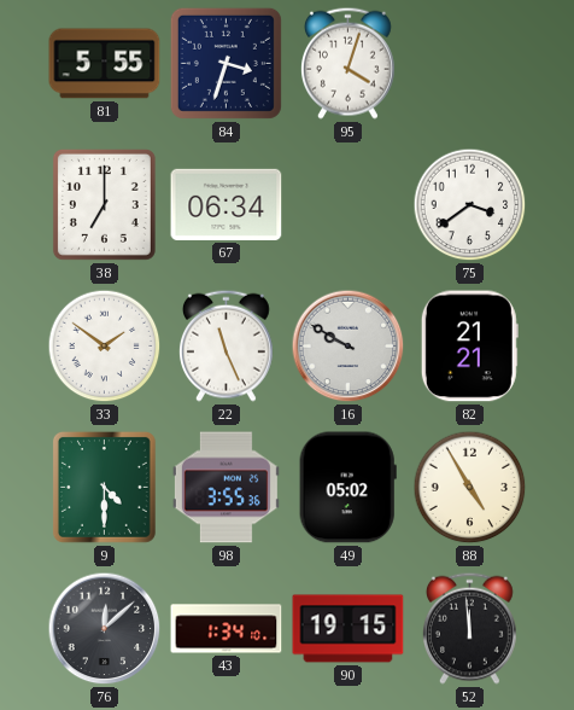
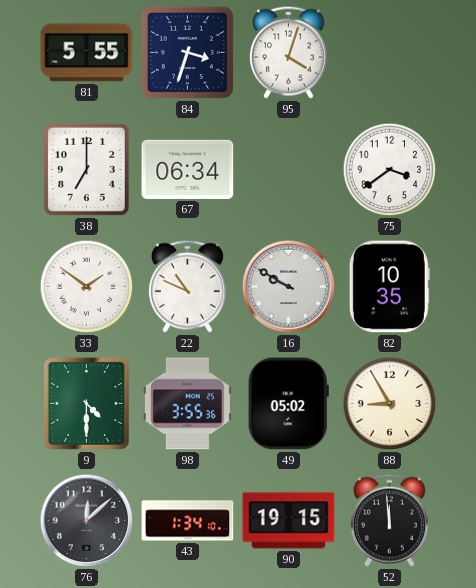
22: 11:26 -> 10:49 (187, 286)
82: 21:21 -> 10:35 (389, 287)
88: 4:55 -> 8:55 (390, 404)
